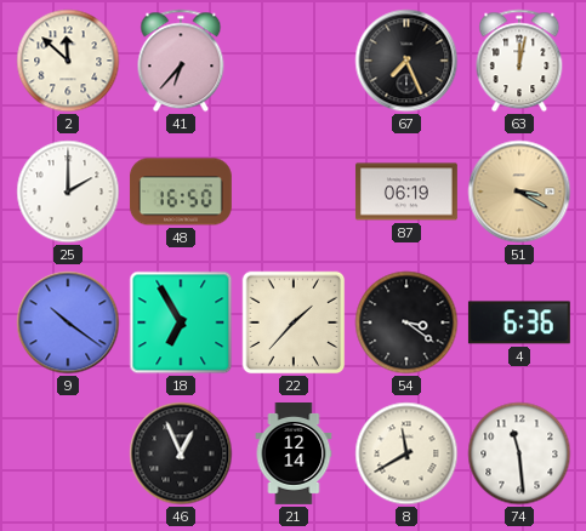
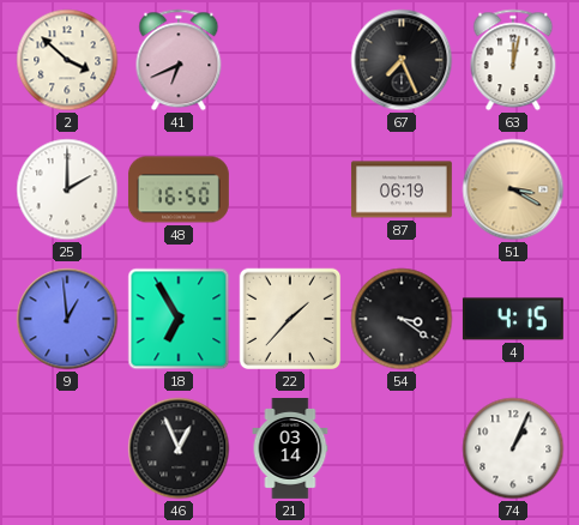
2: 11:52 -> 3:52 (67, 60)
41: 6:37 -> 6:41 (179, 60)
9: 10:21 -> 12:59 (67, 319)
4: 6:36 -> 4:15 (513, 319)
21: 12:14 -> 03:14 (290, 449)
8: 11:40 -> none (406, 453)
74: 11:29 -> 1:04 (513, 448)
